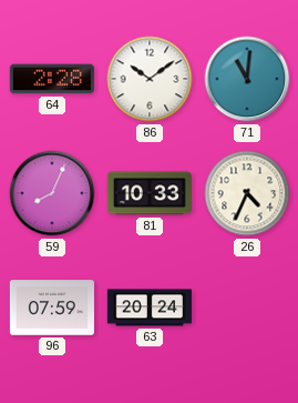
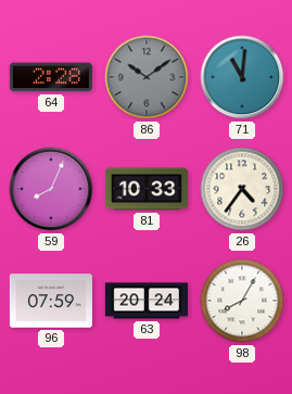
86 dial: white -> grey (147, 77)
26: 4:34 -> 4:36 (242, 189)
98: none -> 8:05 (242, 301)
